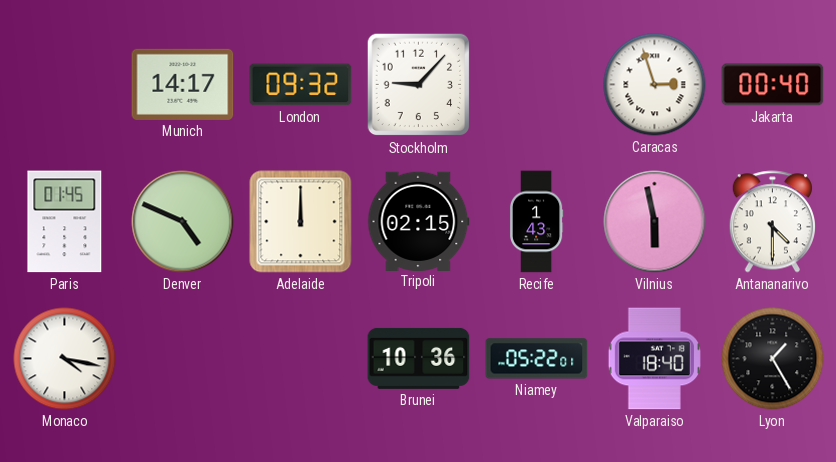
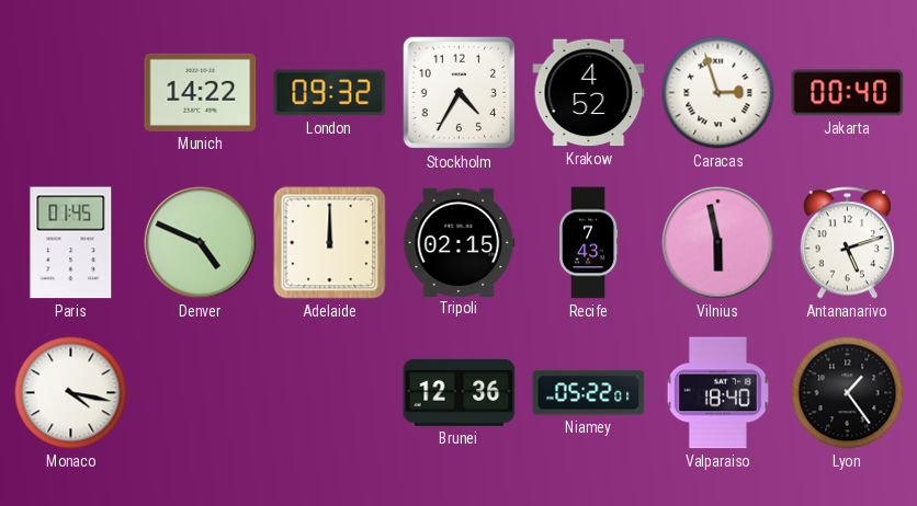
Munich: 14:17 -> 14:22 (201, 92)
Stockholm: 9:07 -> 4:35 (460, 93)
Krakow: none -> 4:52 (589, 93)
Recife: 1:43 -> 7:43 (588, 243)
Antananarivo: 4:30 -> 5:12 (847, 243)
Brunei: 10:36 -> 12:36 (460, 392)
Lyon: 1:25 -> 1:24 (848, 393)
